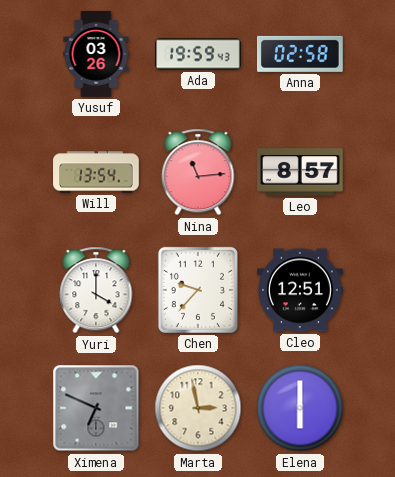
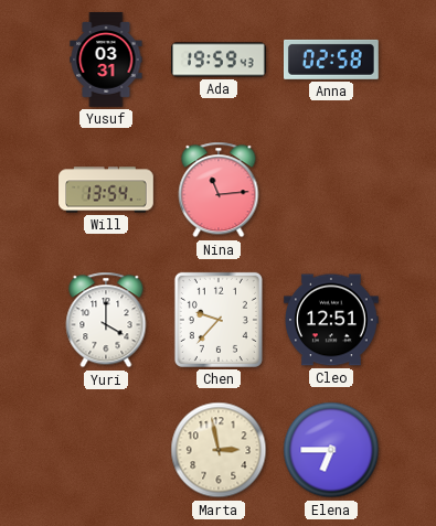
Yusuf: 03:26 -> 03:31 (106, 60)
Leo: 8:57 -> none (301, 172)
Ximena: 6:49 -> none (96, 408)
Elena: 6:00 -> 6:45 (331, 450)
